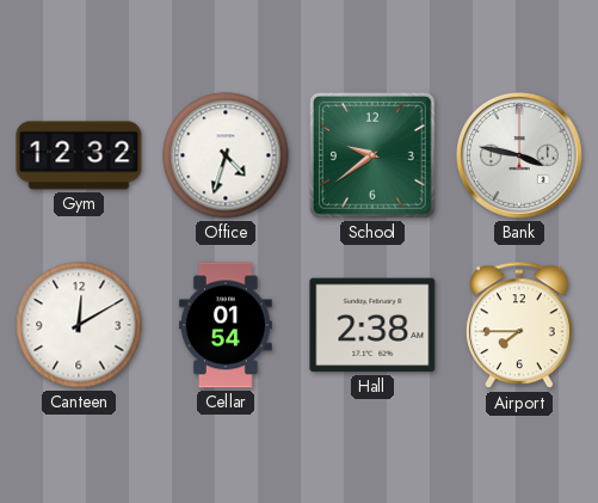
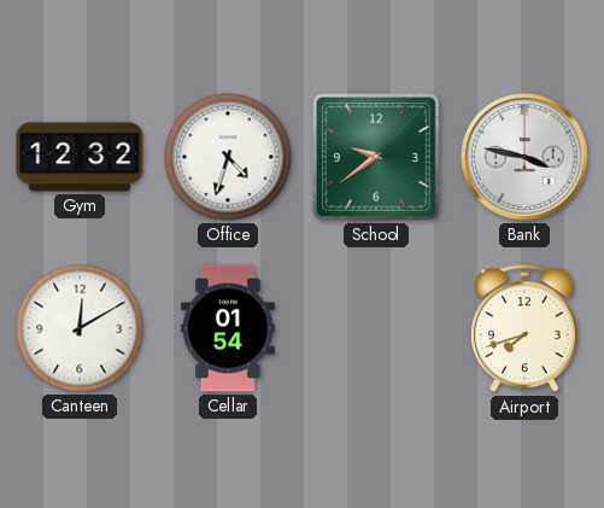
Hall: 2:38 -> none (372, 325)
Airport: 7:45 -> 7:42 (524, 329)
